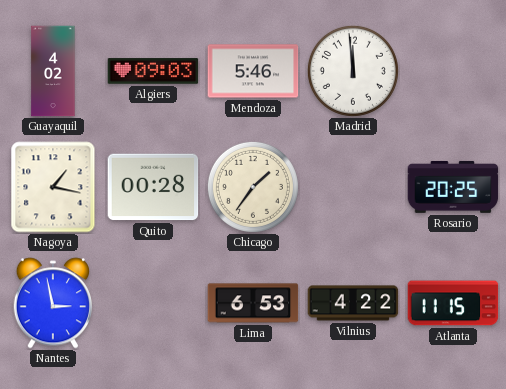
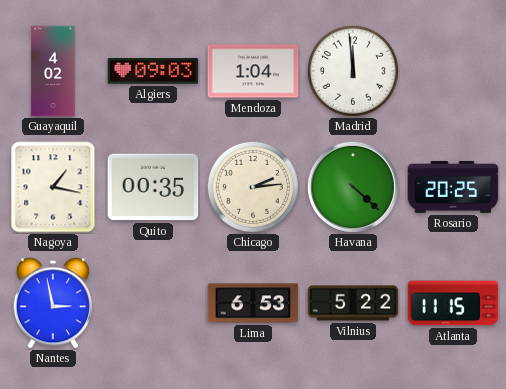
Mendoza: 5:46 -> 1:04 (253, 71)
Quito: 00:28 -> 00:35 (153, 187)
Chicago: 1:36 -> 2:14 (253, 187)
Havana: none -> 4:22 (353, 187)
Vilnius: 4:22 -> 5:22 (353, 303)
